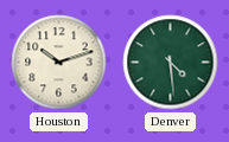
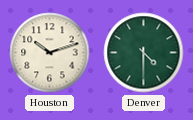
Denver: 4:29 -> 4:30 (144, 53)
